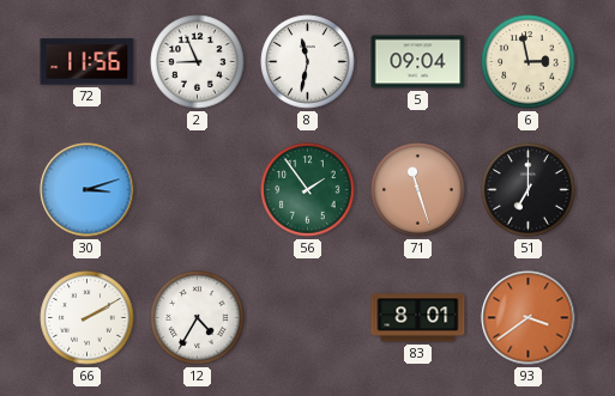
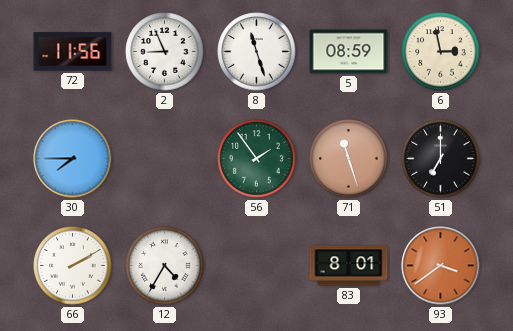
8: 11:32 -> 11:27 (257, 52)
5: 09:04 -> 08:59 (349, 52)
30: 3:12 -> 7:45 (73, 159)
